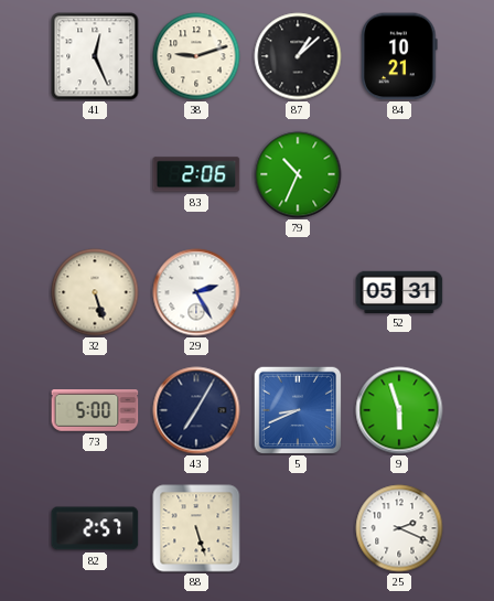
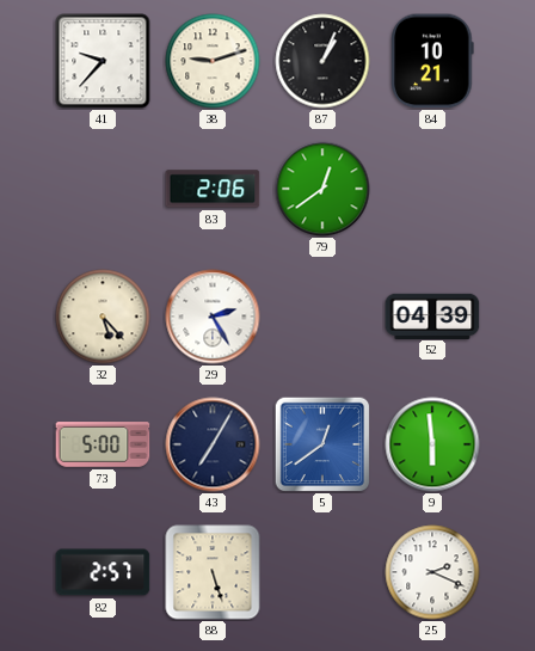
41: 12:26 -> 9:37 (103, 61)
87: 1:08 -> 1:04 (322, 61)
79: 10:34 -> 12:39 (322, 189)
32: 5:27 -> 5:23 (103, 317)
52: 05:31 -> 04:39 (432, 315)
5: 8:41 -> 12:39 (322, 444)
9: 5:57 -> 5:59 (432, 444)
